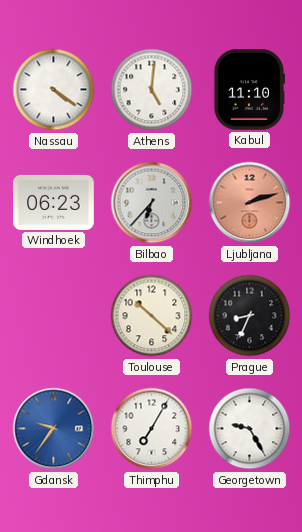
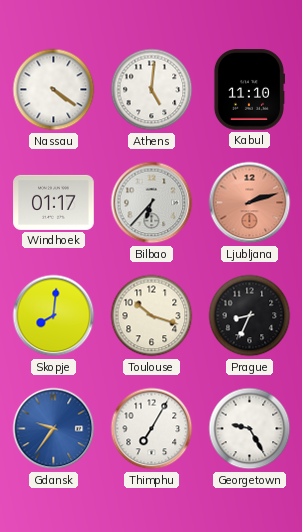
Windhoek: 06:23 -> 01:17 (54, 202)
Skopje: none -> 8:01 (54, 316)
Toulouse: 10:22 -> 10:18 (152, 316)
